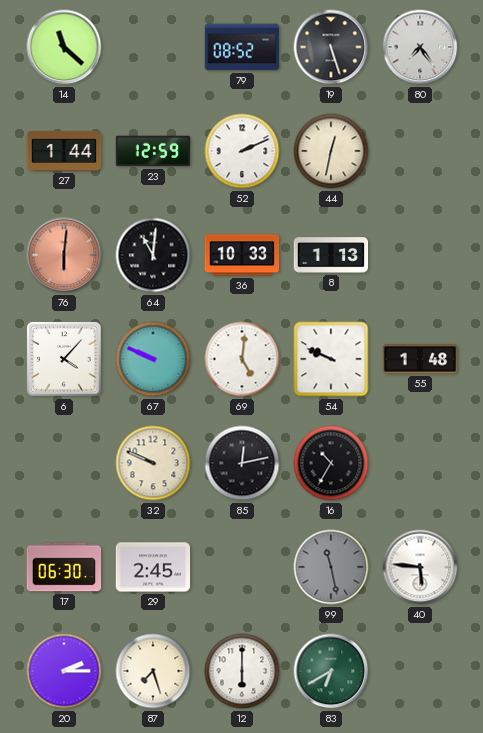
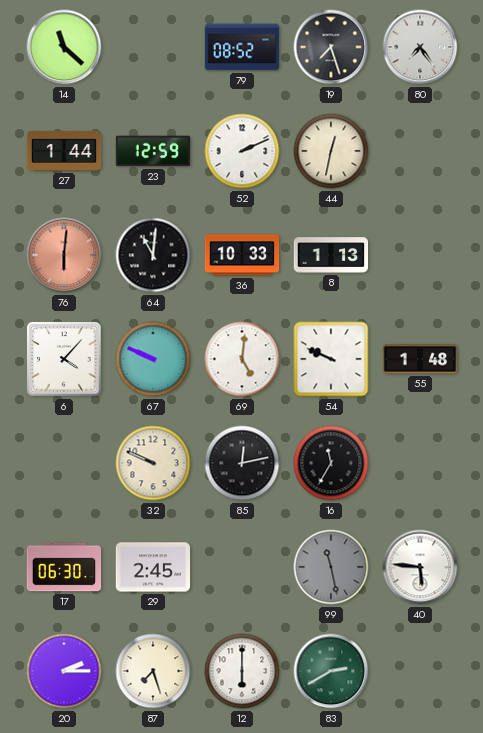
19: 5:27 -> 7:27 (331, 47)
16: 10:35 -> 11:35 (331, 463)
83: 6:40 -> 2:40 (331, 671)
